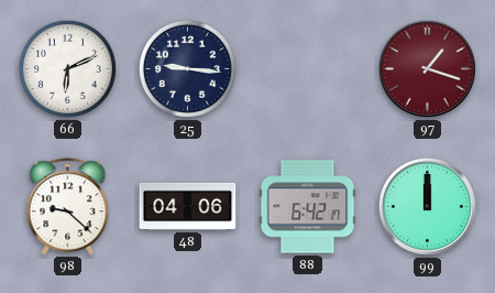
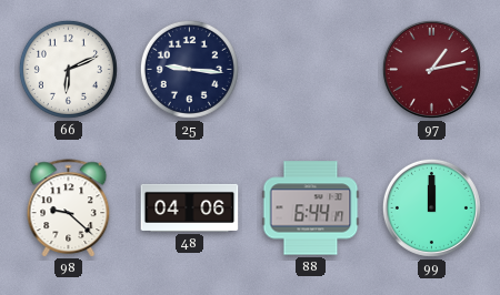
97: 1:18 -> 1:13 (431, 69)
88: 6:42 -> 6:44 (311, 208)
